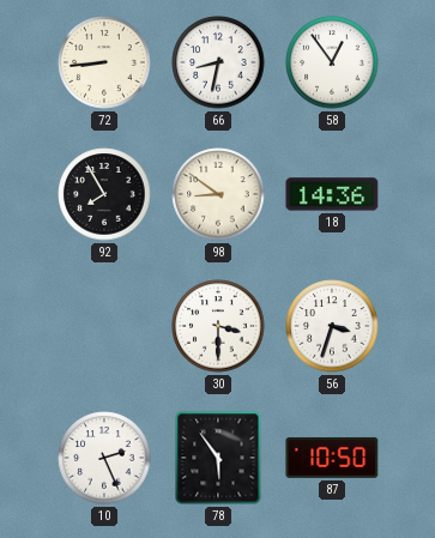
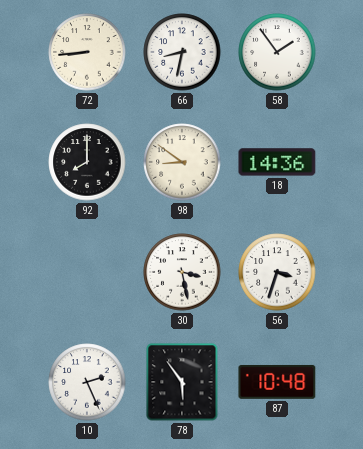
58: 12:54 -> 1:54 (277, 52)
92: 7:55 -> 8:00 (87, 162)
30: 3:30 -> 3:28 (182, 272)
87: 10:50 -> 10:48 (277, 382)
